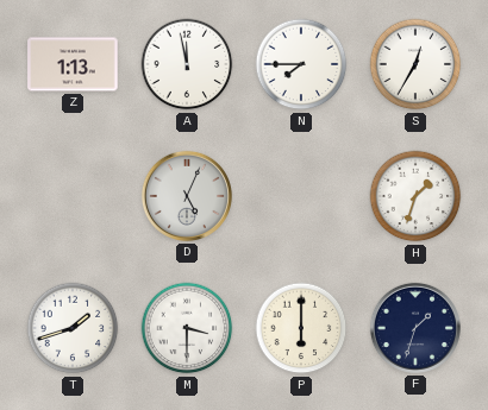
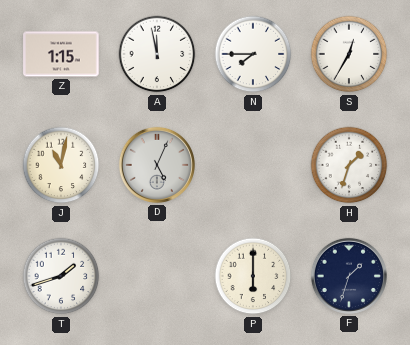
Z: 1:13 -> 1:15 (61, 54)
J: none -> 11:02 (61, 165)
M: 3:30 -> none (187, 328)
